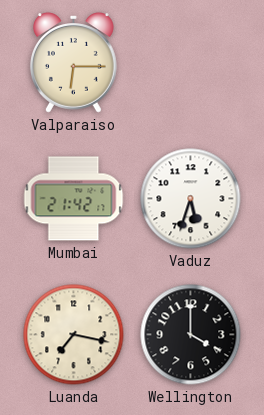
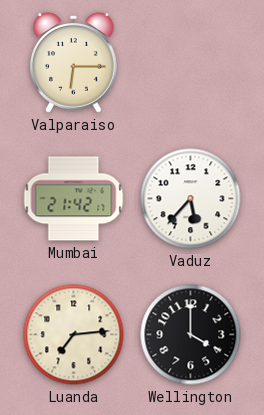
Vaduz: 5:33 -> 5:37 (191, 199)
Luanda: 7:17 -> 7:14 (74, 335)
